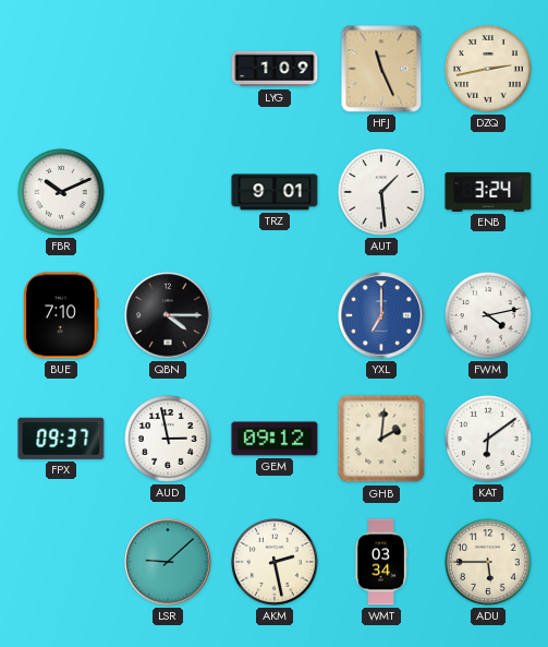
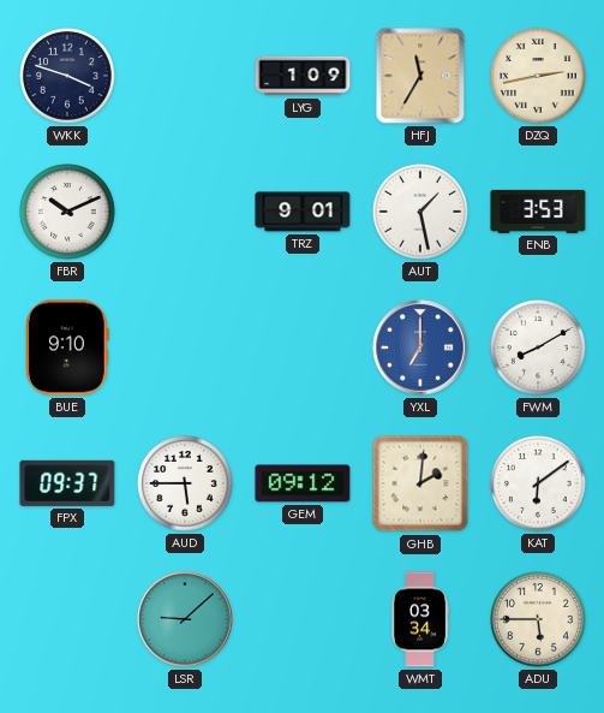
WKK: none -> 3:48 (67, 76)
HFJ: 11:26 -> 11:35 (420, 76)
AUT: 1:29 -> 1:28 (420, 212)
ENB: 3:24 -> 3:53 (538, 212)
BUE: 7:10 -> 9:10 (68, 347)
QBN: 4:15 -> none (168, 315)
FWM: 4:13 -> 8:10 (538, 347)
AUD: 2:58 -> 5:45 (185, 483)
AKM: 2:28 -> none (275, 562)
